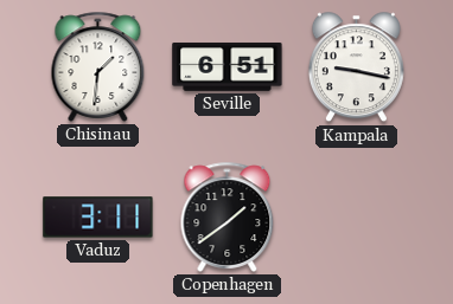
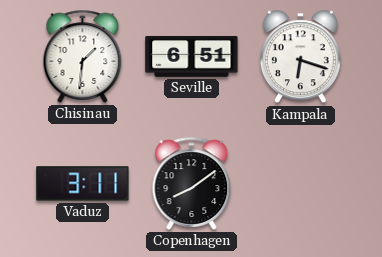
Kampala: 9:17 -> 6:18 (300, 57)
Copenhagen: 1:39 -> 8:09 (192, 183)
